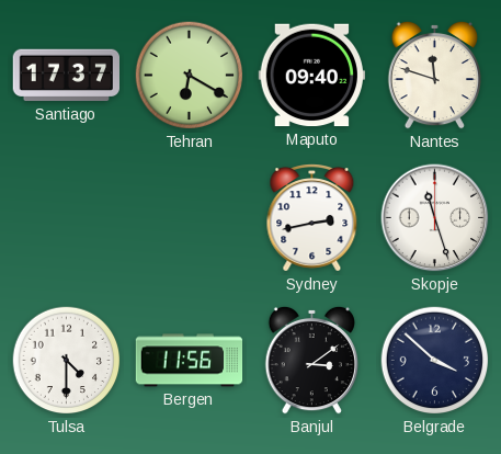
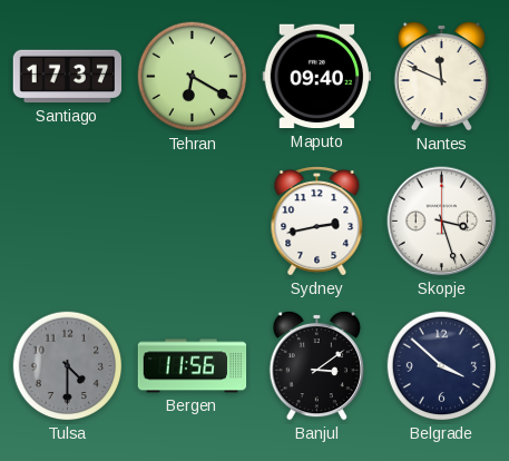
Nantes: 11:48 -> 11:49 (441, 76)
Skopje: 11:27 -> 3:27 (442, 222)
Tulsa dial: white -> grey (68, 366)
